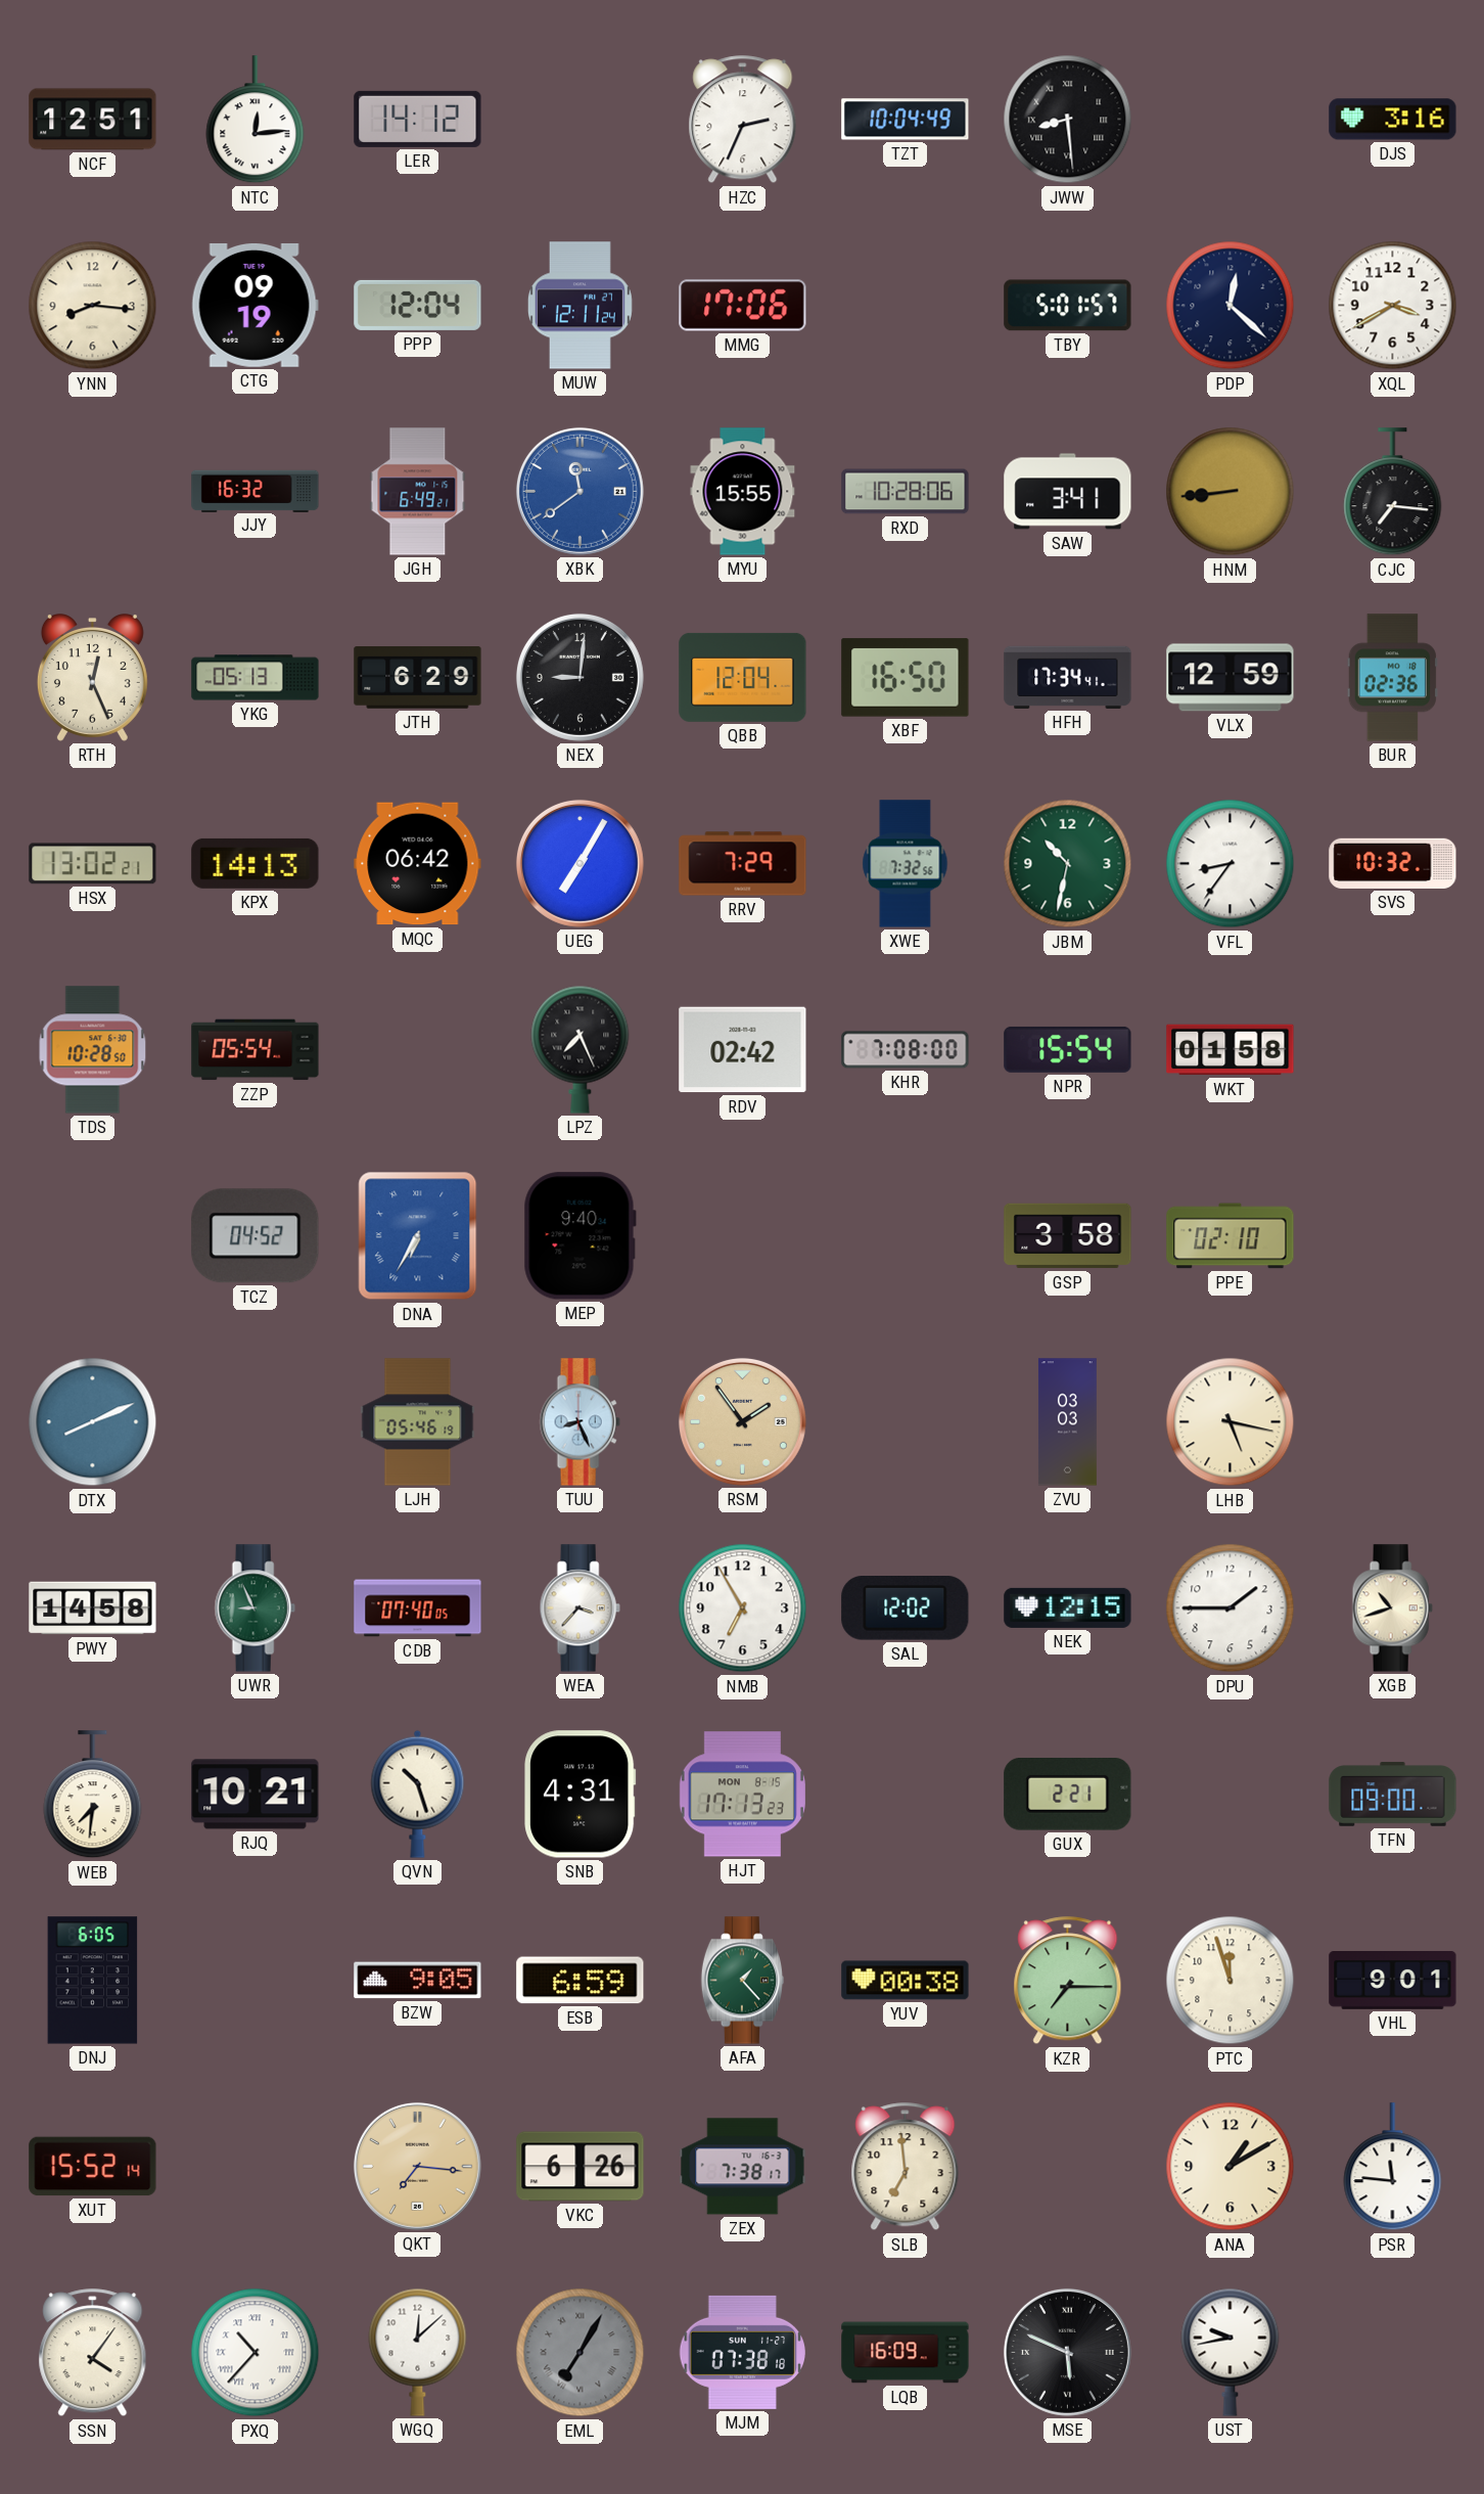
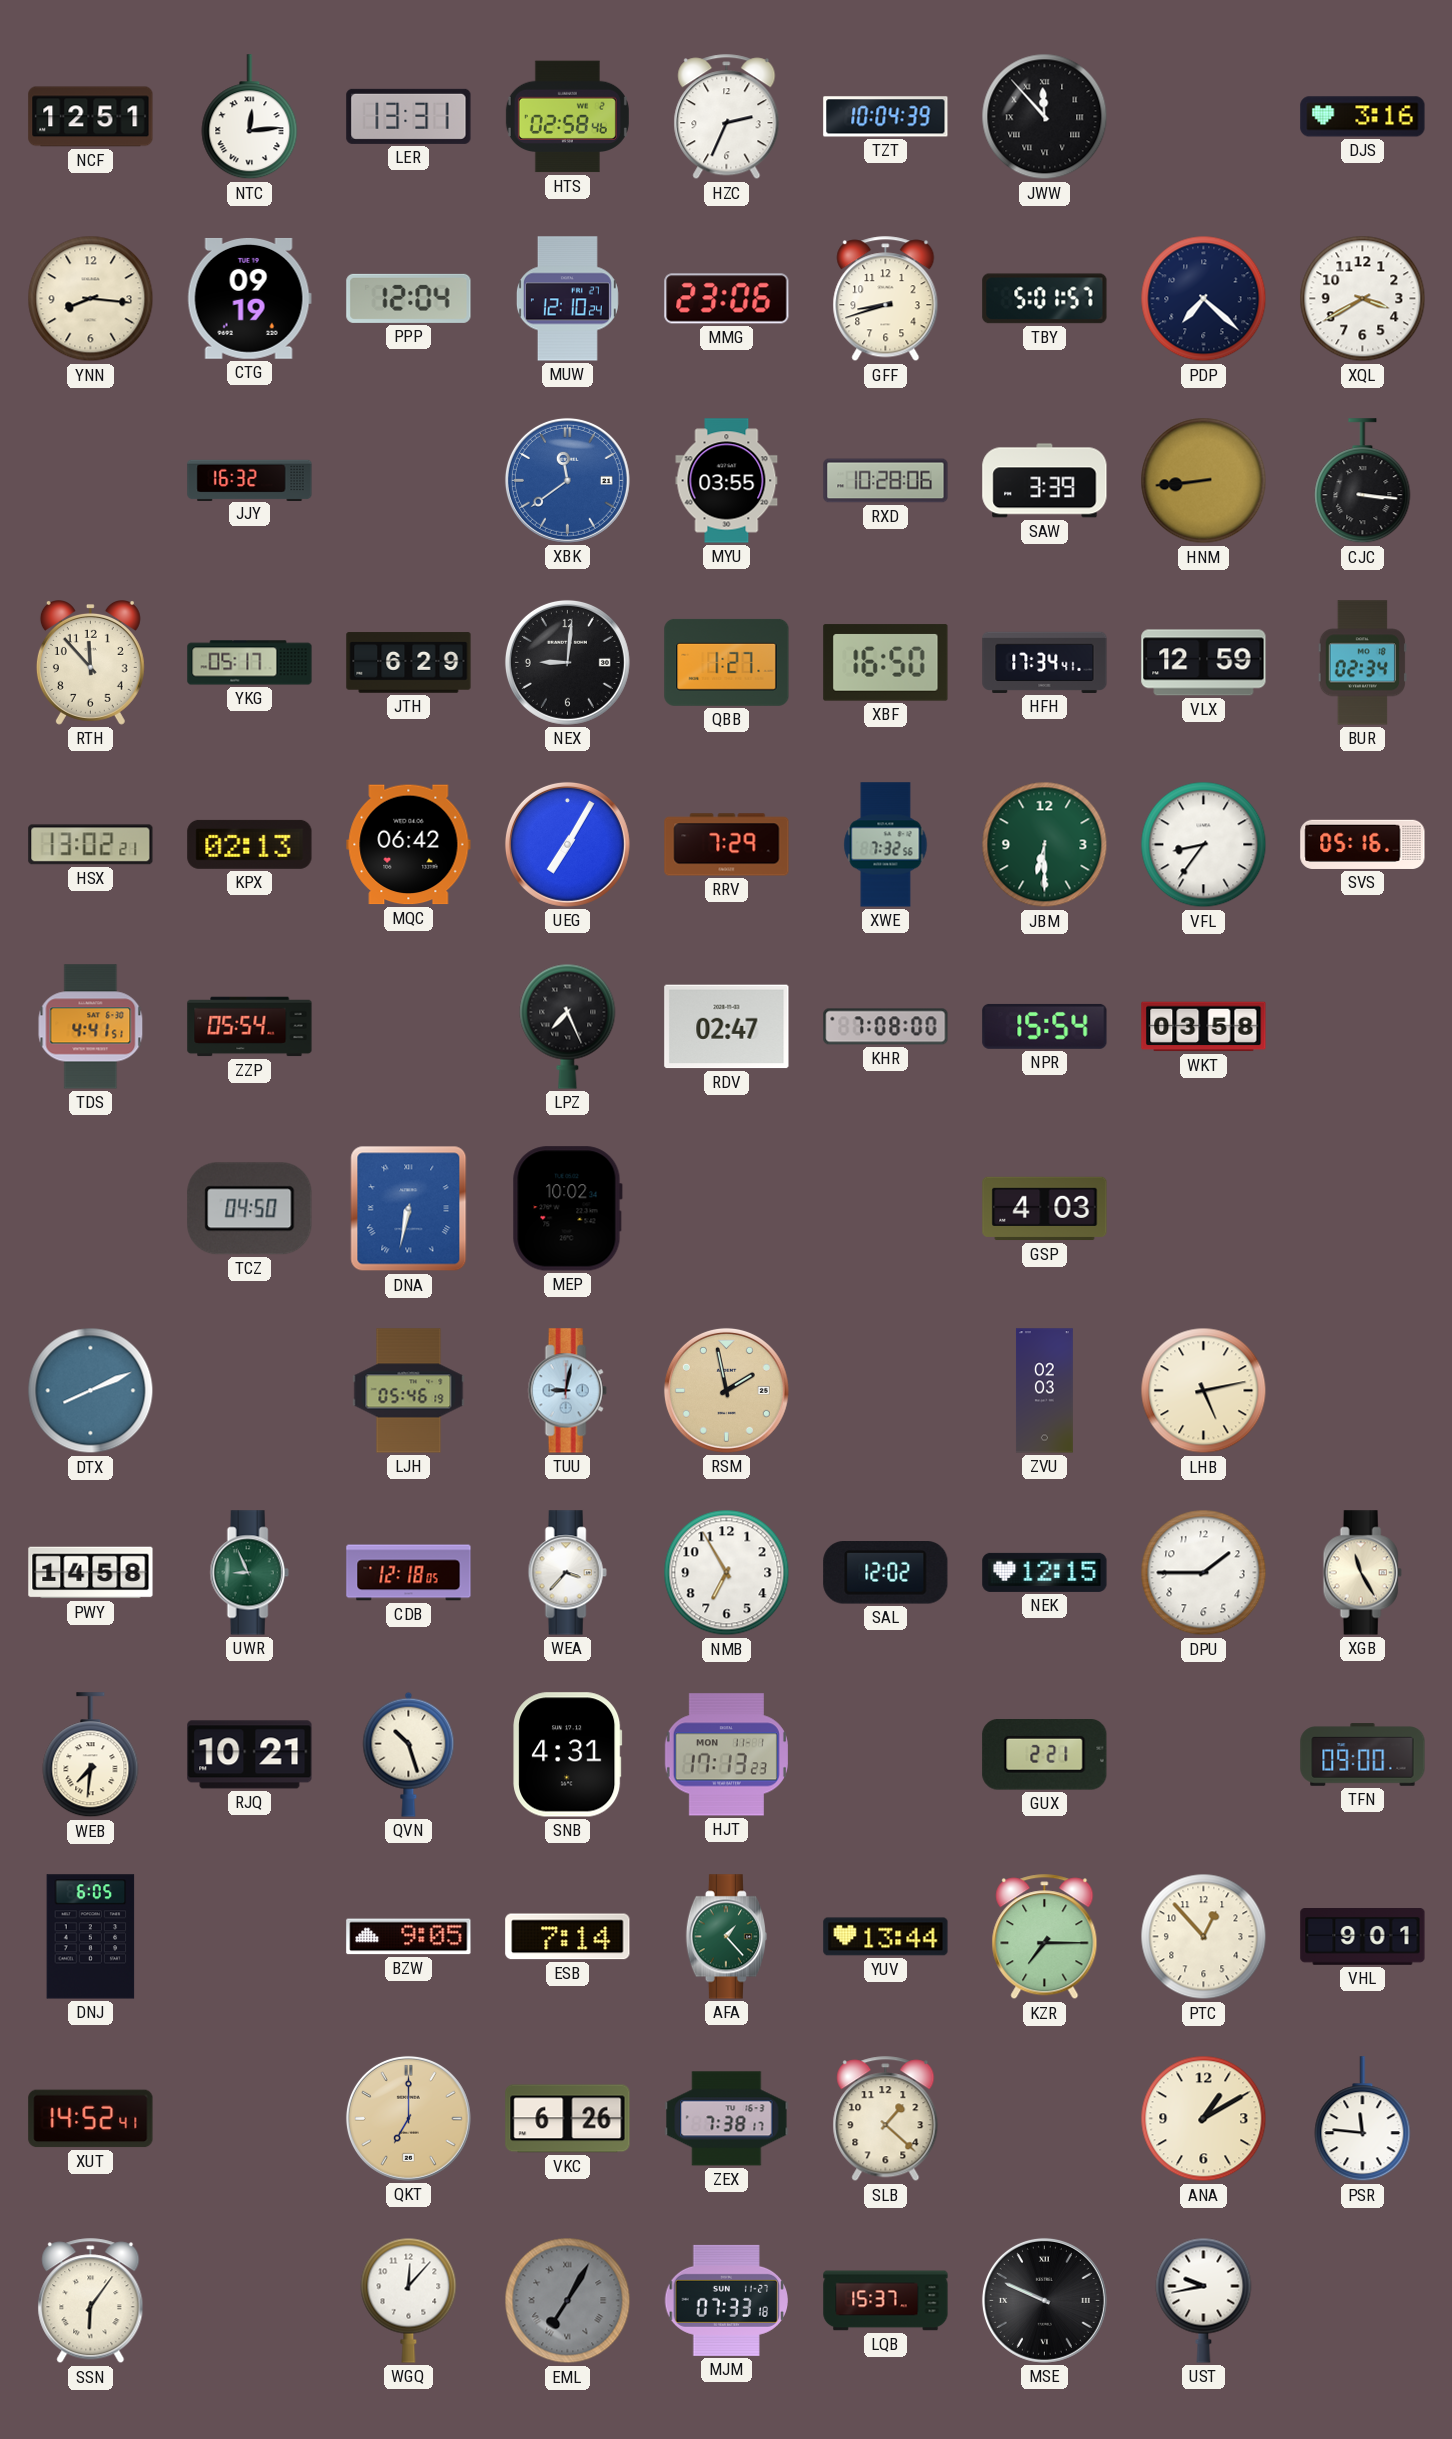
LER: 14:12 -> 13:31 (409, 116)
HTS: none -> 02:58 (567, 117)
TZT: 10:04:49 -> 10:04:39 (886, 117)
JWW: 8:29 -> 11:53 (1045, 117)
MUW: 12:11 -> 12:10 (567, 299)
MMG: 17:06 -> 23:06 (727, 299)
GFF: none -> 8:42 (886, 299)
PDP: 12:22 -> 7:22 (1204, 299)
JGH: 6:49 -> none (418, 492)
MYU: 15:55 -> 03:55 (727, 481)
SAW: 3:41 -> 3:39 (1045, 481)
CJC: 7:16 -> 3:16 (1363, 481)
RTH: 12:26 -> 11:53 (90, 663)
YKG: 05:13 -> 05:17 (250, 663)
QBB: 12:04 -> 1:27 (727, 662)
BUR: 02:36 -> 02:34 (1362, 663)
KPX: 14:13 -> 02:13 (250, 844)
JBM: 10:32 -> 6:30 (1045, 845)
SVS: 10:32 -> 05:16 (1363, 844)
TDS: 10:28 -> 4:41 (91, 1027)
RDV: 02:42 -> 02:47 (727, 1027)
WKT: 01:58 -> 03:58 (1204, 1027)
TCZ: 04:52 -> 04:50 (250, 1209)
DNA: 6:35 -> 6:32 (409, 1209)
MEP: 9:40 -> 10:02 (567, 1209)
GSP: 3:58 -> 4:03 (1045, 1209)
PPE: 02:10 -> none (1231, 1236)
TUU: 8:26 -> 9:02 (567, 1391)
RSM: 1:54 -> 1:58 (726, 1390)
ZVU: 03:03 -> 02:03 (1045, 1391)
LHB: 5:17 -> 5:13 (1204, 1391)
CDB: 07:40 -> 12:18 (409, 1573)
XGB: 10:42 -> 11:25 (1362, 1573)
HJT date: MON 8-15 -> MON 11-1 (726, 1755)
ESB: 6:59 -> 7:14 (568, 1937)
YUV: 00:38 -> 13:44 (886, 1937)
PTC: 11:57 -> 12:53 (1204, 1937)
XUT: 15:52 -> 14:52 (91, 2119)
QKT: 7:16 -> 7:00 (408, 2118)
SLB: 6:59 -> 1:22 (886, 2119)
SSN: 4:06 -> 6:06 (91, 2301)
PXQ: 10:37 -> none (256, 2353)
WGQ: 12:08 -> 12:07 (409, 2300)
MJM: 07:38 -> 07:33 (727, 2300)
LQB: 16:09 -> 15:37 (886, 2301)
MSE: 5:49 -> 9:49 (1044, 2300)
